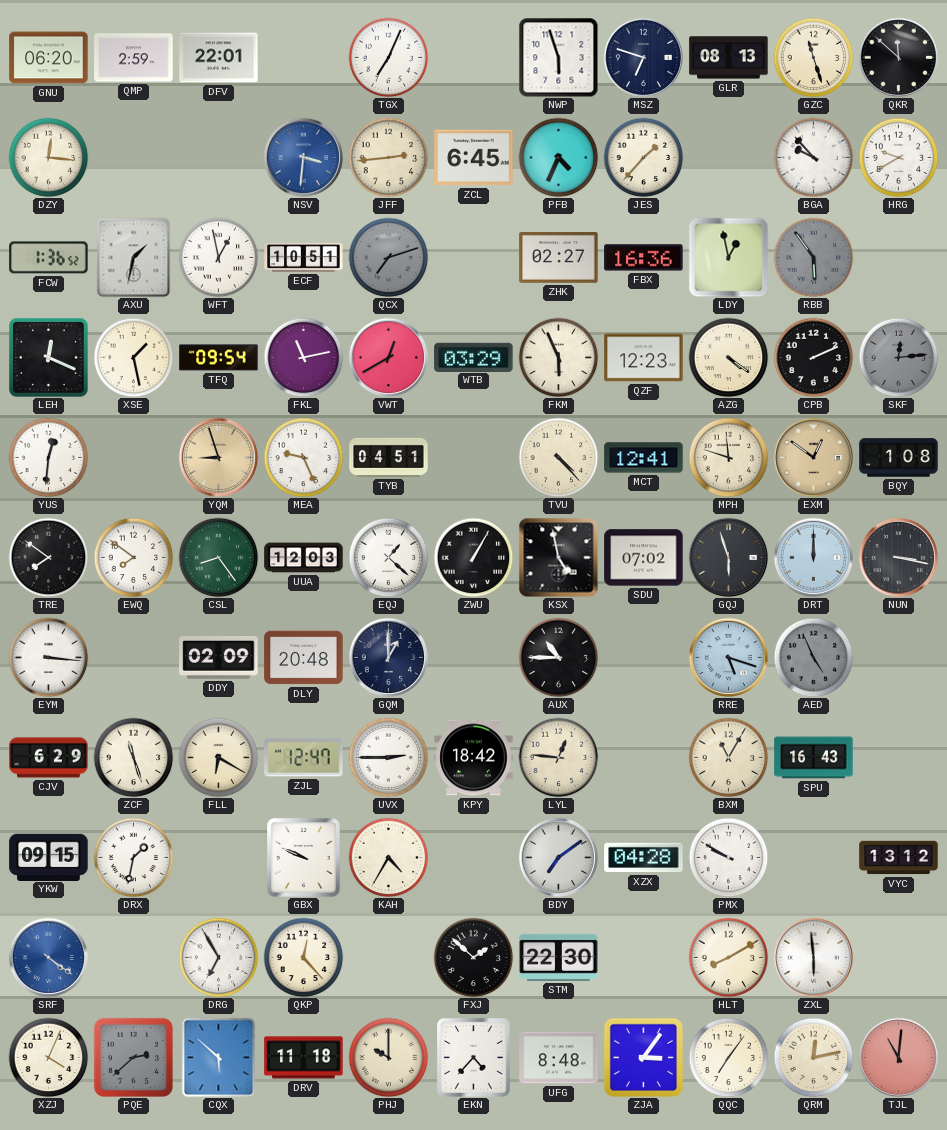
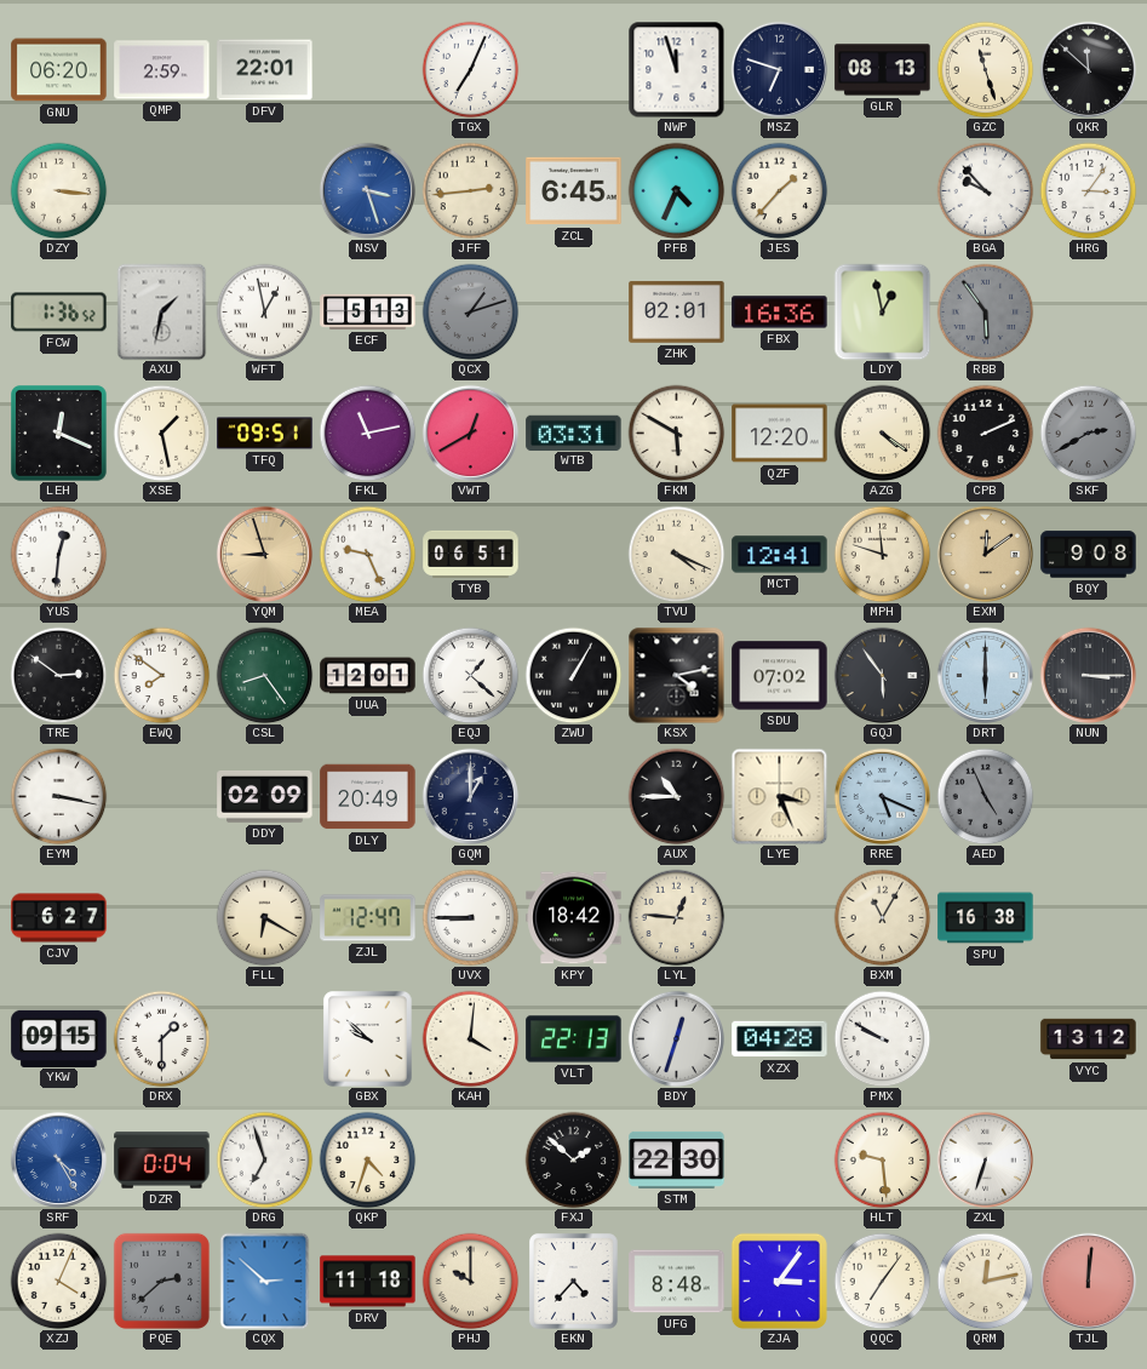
NWP: 5:57 -> 11:57 (676, 69)
DZY: 12:16 -> 3:16 (58, 190)
NSV: 3:31 -> 3:27 (367, 190)
HRG: 9:40 -> 3:06 (1088, 190)
ECF: 10:51 -> 5:13 (368, 311)
QCX: 7:12 -> 1:12 (470, 311)
ZHK: 02:27 -> 02:01 (677, 313)
TFQ: 09:54 -> 09:51 (265, 434)
WTB: 03:29 -> 03:31 (574, 433)
FKM: 5:56 -> 5:50 (676, 433)
QZF: 12:23 -> 12:20 (780, 434)
SKF: 12:14 -> 2:40 (1088, 433)
TYB: 04:51 -> 06:51 (471, 554)
TVU: 4:23 -> 4:19 (676, 554)
EXM: 12:51 -> 12:09 (985, 554)
BQY: 1:08 -> 9:08 (1089, 555)
TRE: 7:51 -> 2:51 (58, 675)
UUA: 12:03 -> 12:01 (368, 676)
KSX: 4:58 -> 4:13 (676, 675)
GQJ: 5:57 -> 5:54 (882, 675)
DRT: 12:00 -> 6:00 (985, 675)
NUN: 3:17 -> 3:15 (1088, 675)
EYM: 3:16 -> 3:17 (58, 796)
DLY: 20:48 -> 20:49 (368, 797)
LYE: none -> 3:26 (779, 796)
RRE: 5:18 -> 5:19 (882, 796)
CJV: 6:29 -> 6:27 (59, 918)
ZCF: 11:27 -> none (133, 757)
UVX: 2:45 -> 8:45 (470, 917)
SPU: 16:43 -> 16:38 (986, 918)
DRX: 1:32 -> 1:30 (161, 1038)
GBX: 9:49 -> 9:52 (368, 1039)
KAH: 4:35 -> 4:01 (470, 1038)
VLT: none -> 22:13 (574, 1039)
BDY: 7:09 -> 12:33 (676, 1038)
SRF: 4:21 -> 4:25 (58, 1159)
DZR: none -> 0:04 (162, 1161)
DRG: 6:55 -> 6:57 (264, 1159)
QKP: 12:23 -> 4:33 (367, 1159)
HLT: 8:10 -> 9:29 (882, 1159)
ZXL: 5:59 -> 6:33 (985, 1159)
CQX: 5:52 -> 2:52 (265, 1281)
TJL: 11:01 -> 12:01 (1088, 1281)
